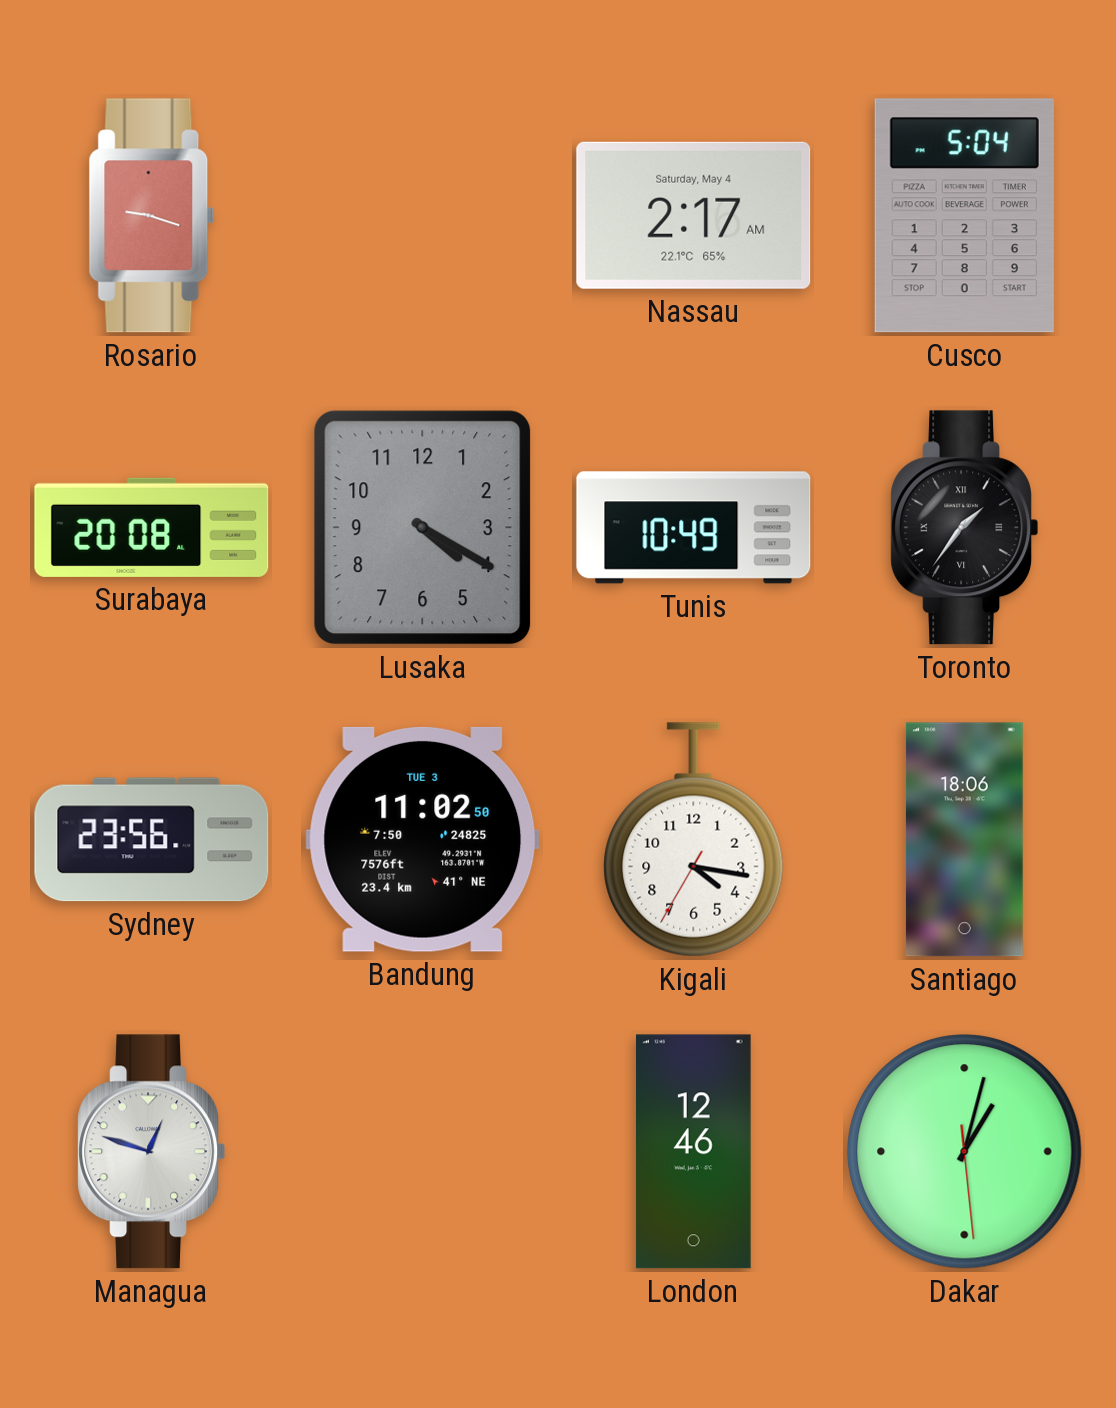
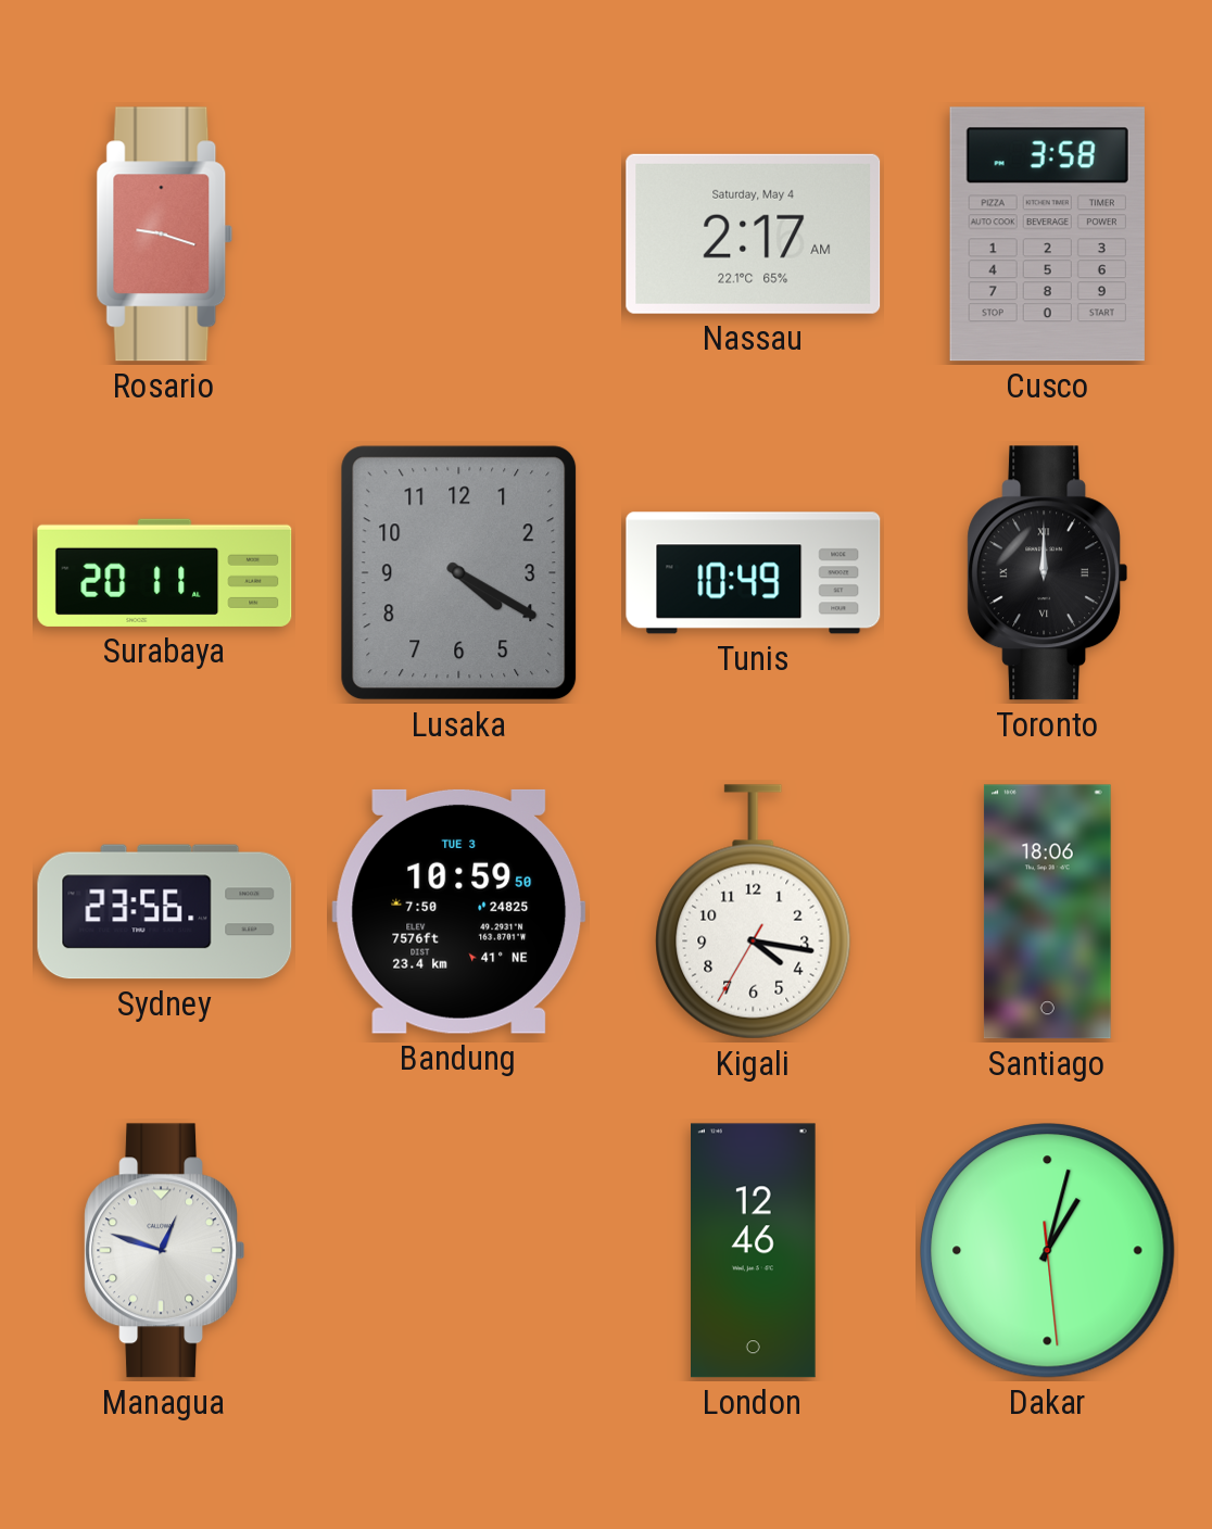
Cusco: 5:04 -> 3:58 (1047, 235)
Surabaya: 20:08 -> 20:11 (165, 572)
Toronto: 1:36 -> 12:00 (1047, 573)
Bandung: 11:02 -> 10:59 (459, 911)
